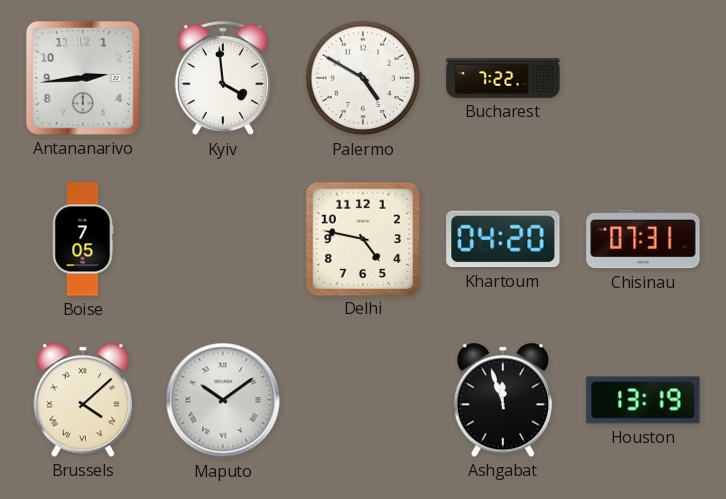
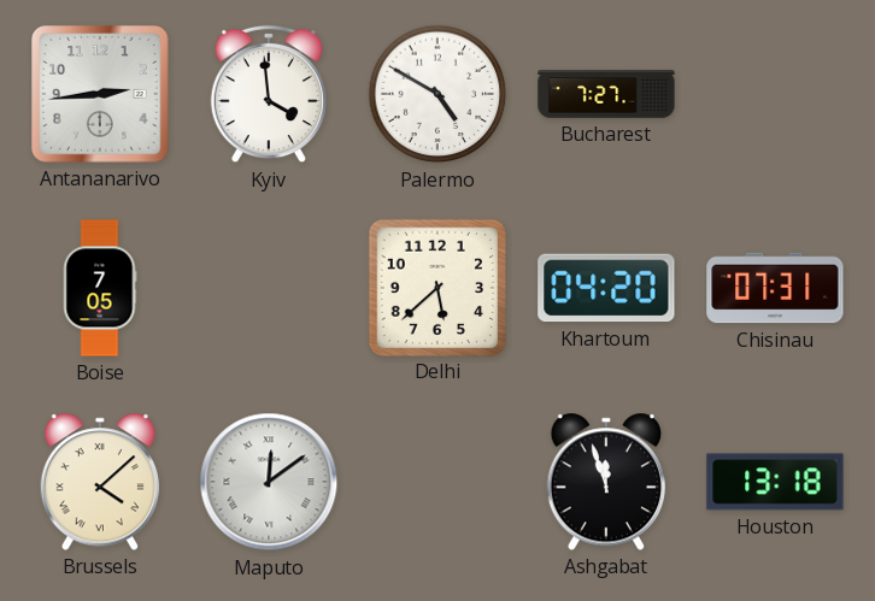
Bucharest: 7:22 -> 7:27 (606, 94)
Delhi: 4:47 -> 5:38 (436, 287)
Maputo: 10:09 -> 12:09 (269, 482)
Houston: 13:19 -> 13:18 (775, 482)
